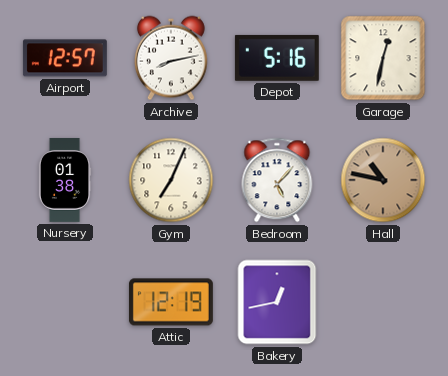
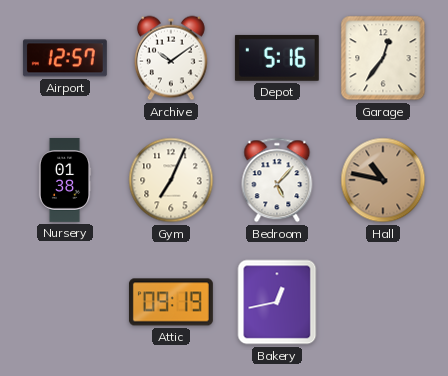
Archive: 8:13 -> 10:09 (171, 58)
Garage: 12:32 -> 12:36 (383, 58)
Attic: 12:19 -> 09:19 (171, 302)
